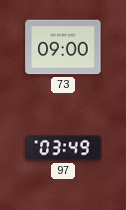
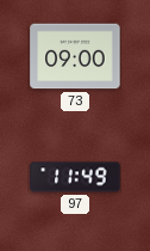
97: 03:49 -> 11:49 (75, 177)
